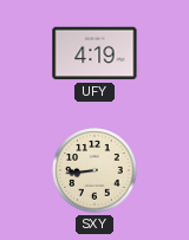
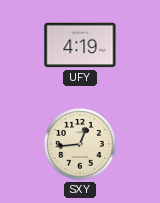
SXY: 8:44 -> 12:44 (80, 144)
